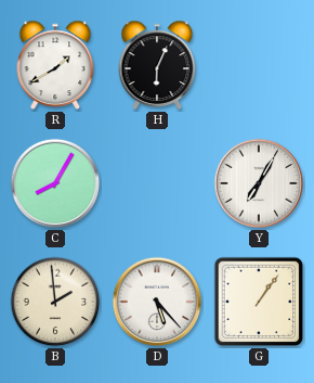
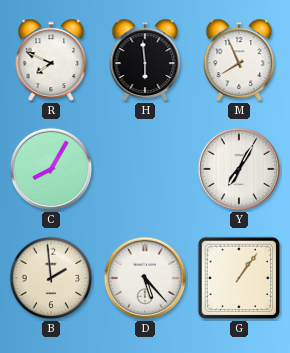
R: 1:40 -> 7:49 (51, 60)
H: 6:04 -> 5:59 (145, 60)
M: none -> 7:56 (239, 60)
